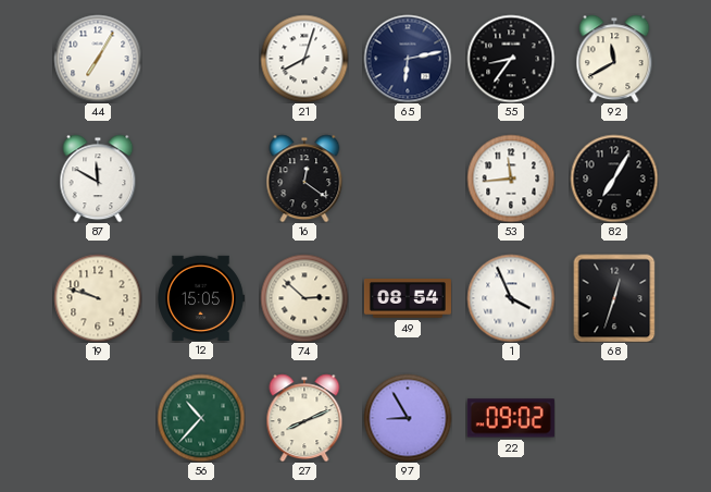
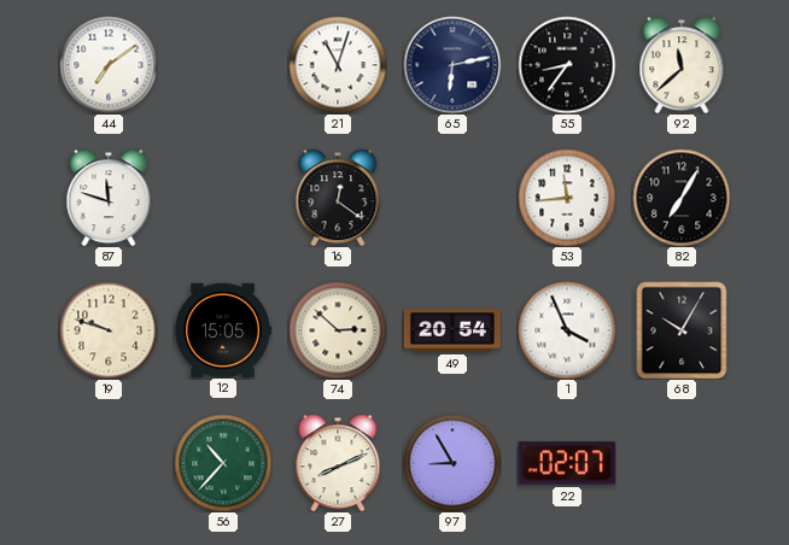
44: 7:05 -> 7:09 (109, 65)
21: 8:03 -> 11:03 (338, 65)
92: 11:40 -> 11:38 (682, 65)
87: 11:50 -> 11:48 (109, 198)
49: 08:54 -> 20:54 (452, 330)
68: 12:33 -> 10:05 (682, 330)
22: 09:02 -> 02:07 (567, 463)
